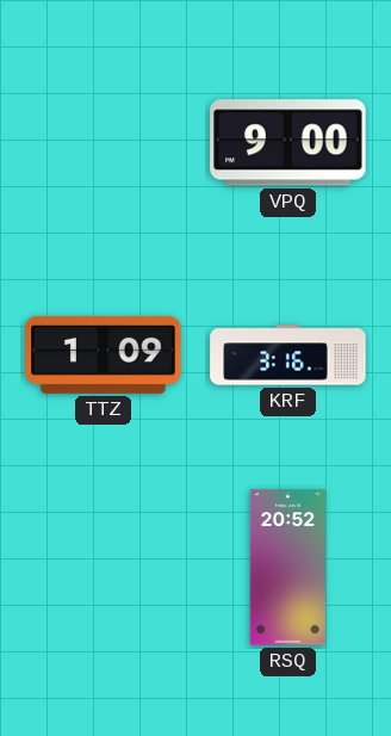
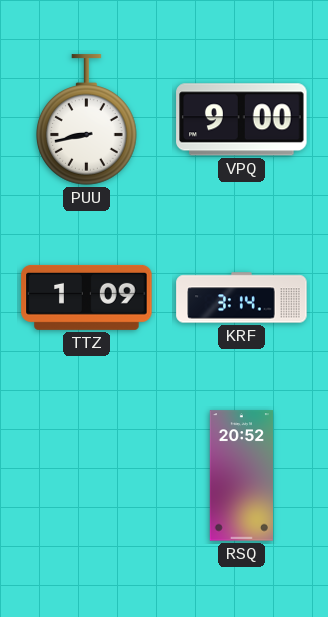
PUU: none -> 8:43 (87, 120)
KRF: 3:16 -> 3:14 (242, 298)
